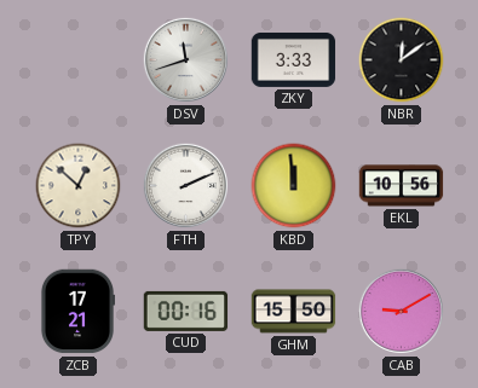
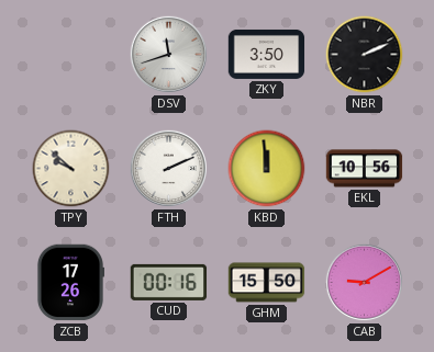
ZKY: 3:33 -> 3:50 (267, 54)
NBR: 12:09 -> 2:11 (365, 55)
TPY: 12:52 -> 9:52 (71, 169)
ZCB: 17:21 -> 17:26 (69, 283)
